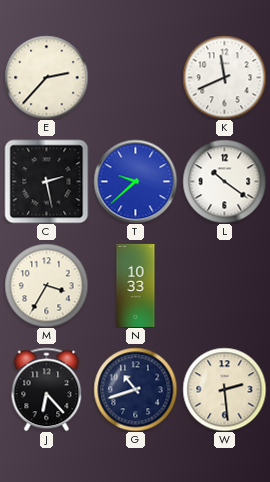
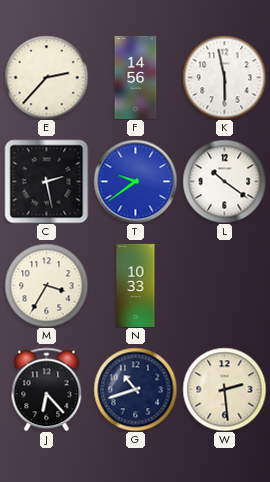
F: none -> 14:56 (136, 77)
K: 11:41 -> 5:58 (224, 77)
T: 9:38 -> 9:39 (135, 181)
